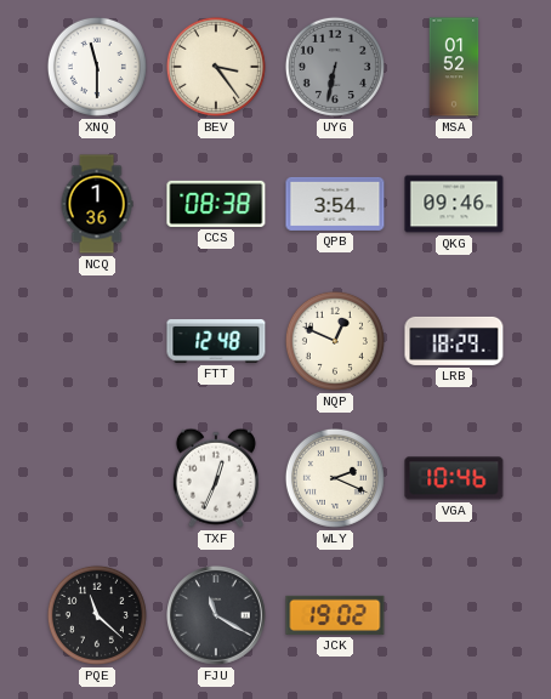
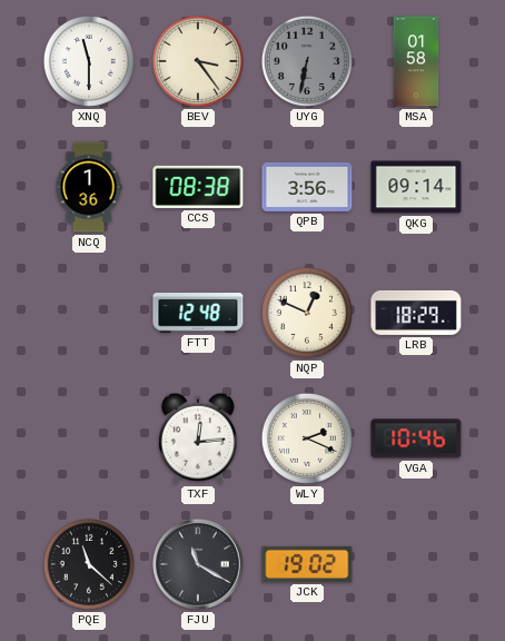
MSA: 01:52 -> 01:58 (416, 61)
QPB: 3:54 -> 3:56 (307, 187)
QKG: 09:46 -> 09:14 (416, 187)
TXF: 12:34 -> 12:14 (198, 438)
